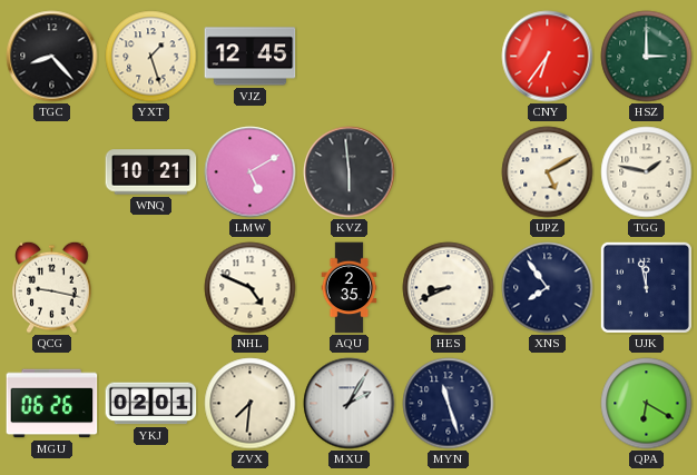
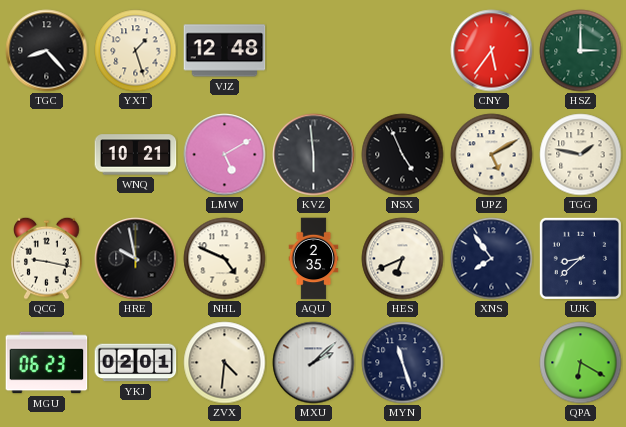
VJZ: 12:45 -> 12:48 (225, 51)
CNY: 6:36 -> 5:36 (492, 51)
NSX: none -> 4:56 (403, 155)
HRE: none -> 9:58 (136, 259)
HES: 8:41 -> 6:41 (403, 259)
UJK: 11:58 -> 8:38 (580, 258)
MGU: 06:26 -> 06:23 (47, 363)
ZVX: 7:31 -> 4:31 (225, 363)
MXU: 2:05 -> 2:08 (314, 363)
